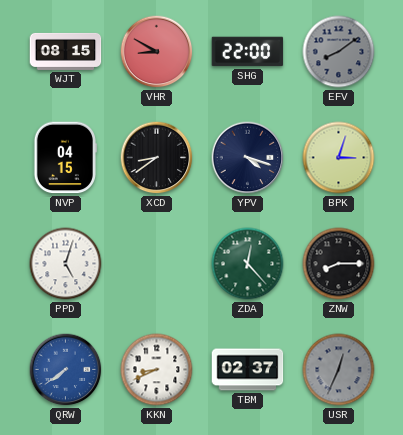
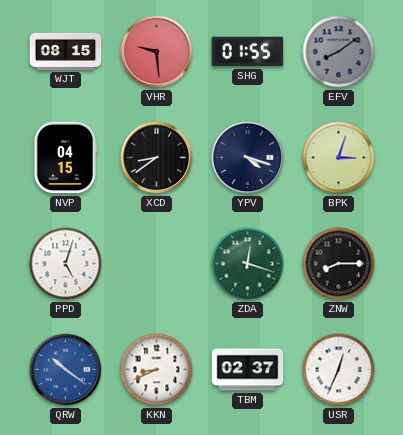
VHR: 8:50 -> 9:29 (157, 52)
SHG: 22:00 -> 01:55 (248, 52)
ZDA: 12:23 -> 12:18 (248, 264)
QRW: 7:39 -> 10:21 (66, 370)
USR dial: grey -> white (339, 370)
